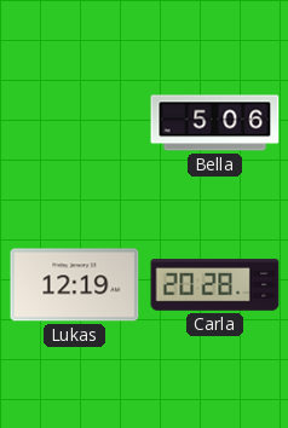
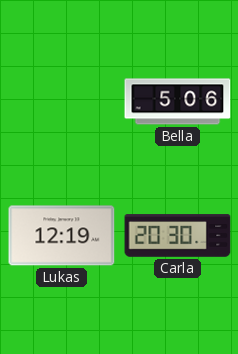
Carla: 20:28 -> 20:30 (178, 236)
